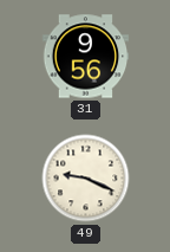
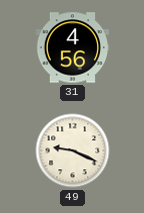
31: 9:56 -> 4:56 (73, 48)
